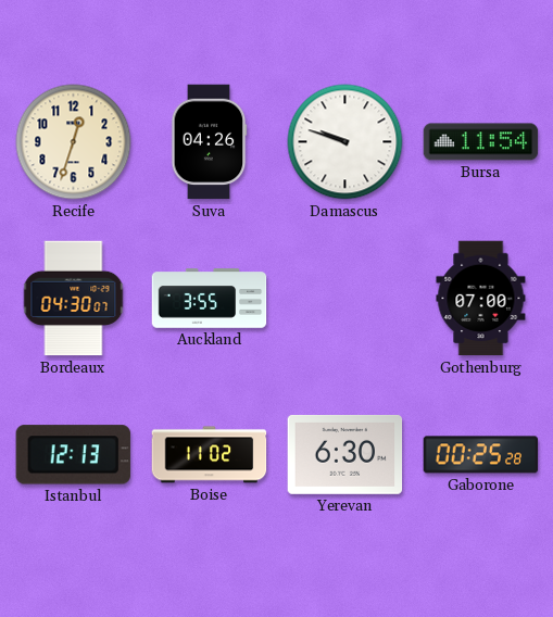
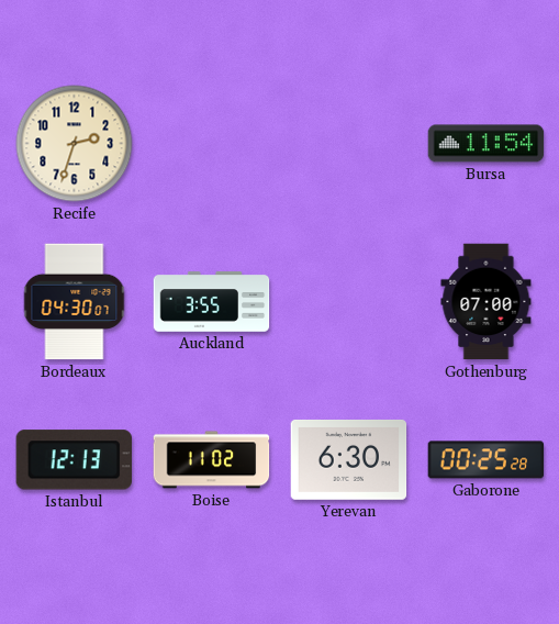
Recife: 12:33 -> 2:33 (75, 144)
Suva: 04:26 -> none (209, 142)
Damascus: 9:48 -> none (345, 142)
